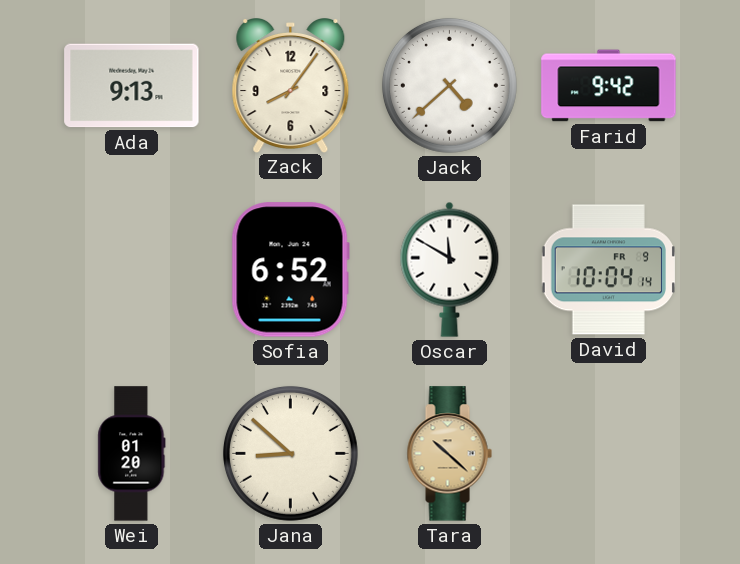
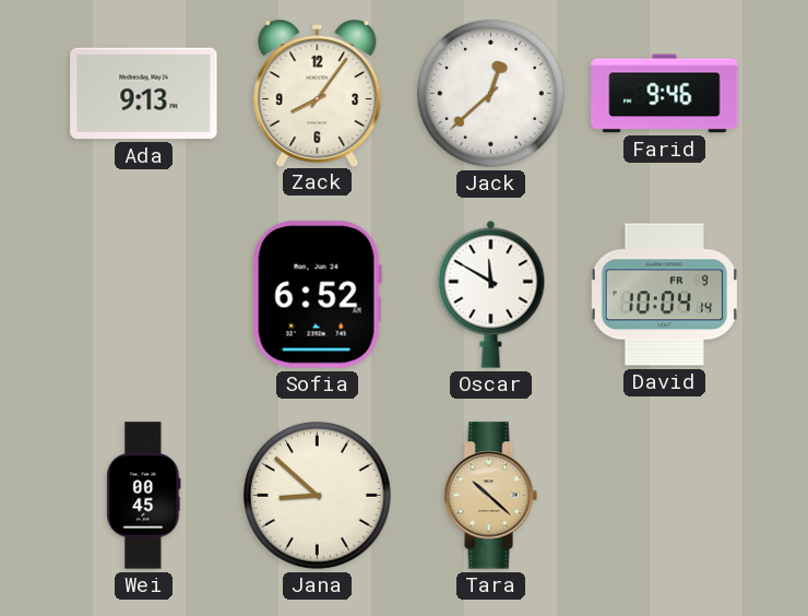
Jack: 4:38 -> 12:38 (490, 93)
Farid: 9:42 -> 9:46 (665, 94)
Wei: 01:20 -> 00:45 (144, 496)
